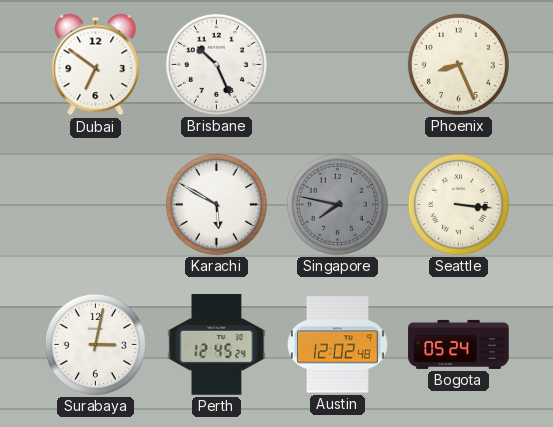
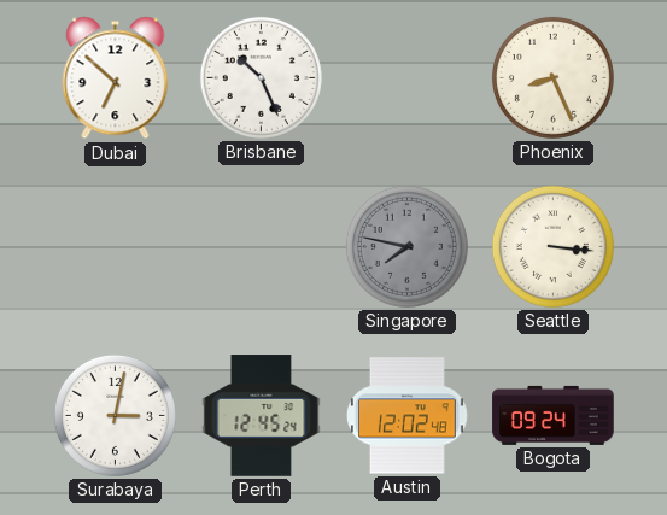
Dubai: 6:51 -> 6:52 (116, 78)
Karachi: 5:50 -> none (216, 204)
Bogota: 05:24 -> 09:24 (554, 415)
